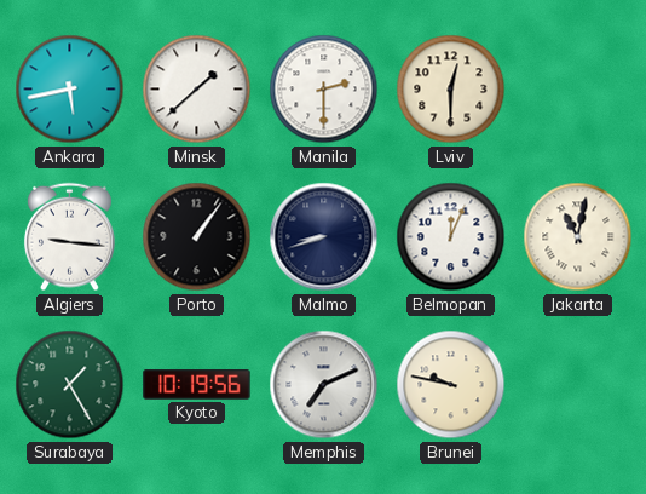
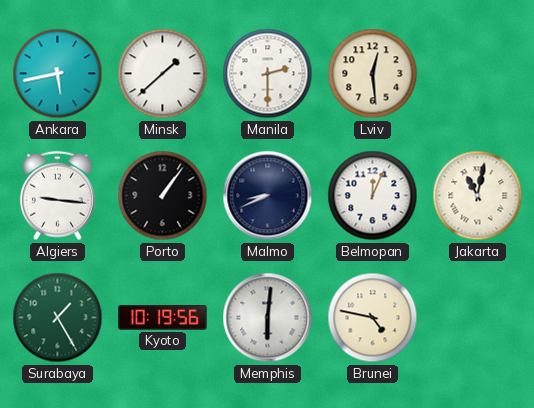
Lviv: 12:30 -> 12:29 (373, 74)
Malmo: 8:42 -> 8:41 (268, 196)
Memphis: 7:11 -> 6:01 (268, 318)
Brunei: 9:47 -> 4:47 (373, 318)
